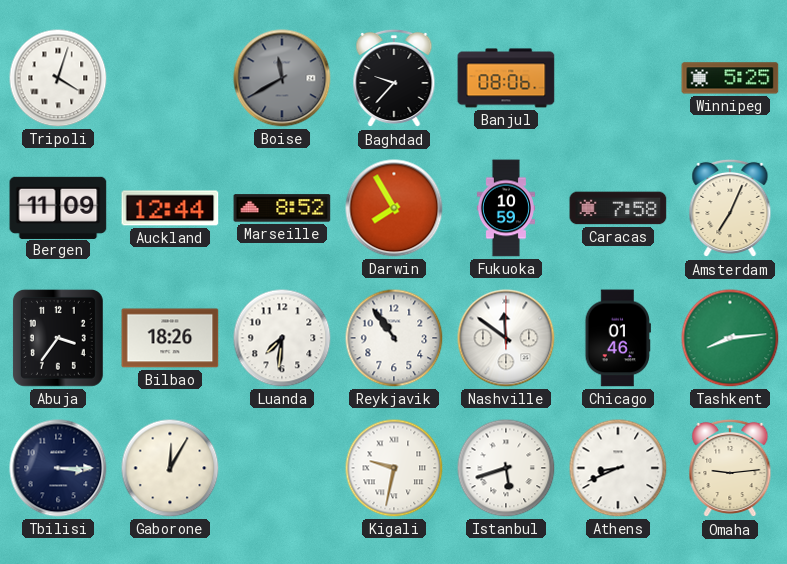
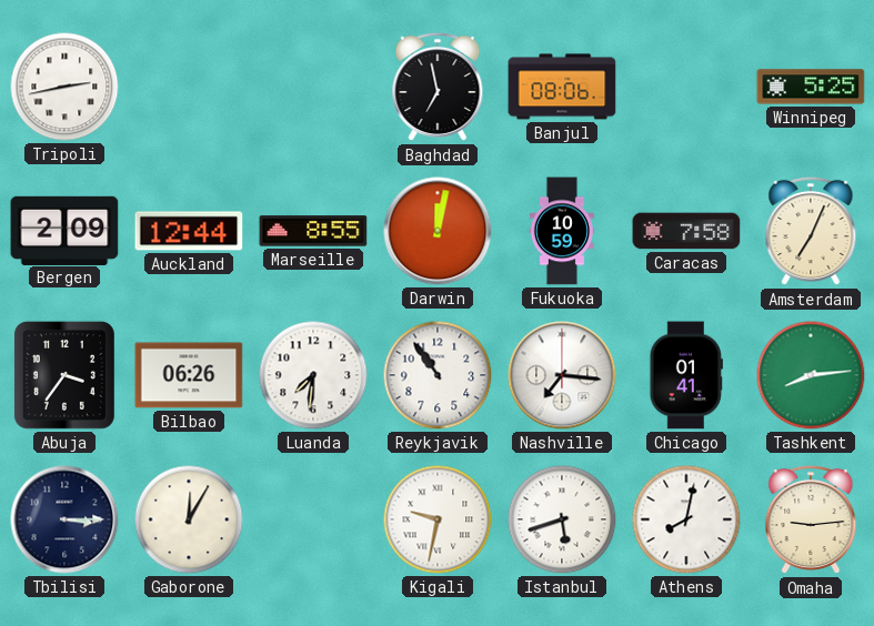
Tripoli: 4:03 -> 2:43 (64, 87)
Boise: 11:40 -> none (282, 78)
Baghdad: 9:37 -> 6:58 (438, 87)
Bergen: 11:09 -> 2:09 (64, 230)
Marseille: 8:52 -> 8:55 (313, 231)
Darwin: 7:55 -> 12:02 (438, 231)
Bilbao: 18:26 -> 06:26 (189, 375)
Nashville: 11:51 -> 7:16 (562, 375)
Chicago: 01:46 -> 01:41 (685, 375)
Athens: 8:41 -> 8:02 (686, 519)
